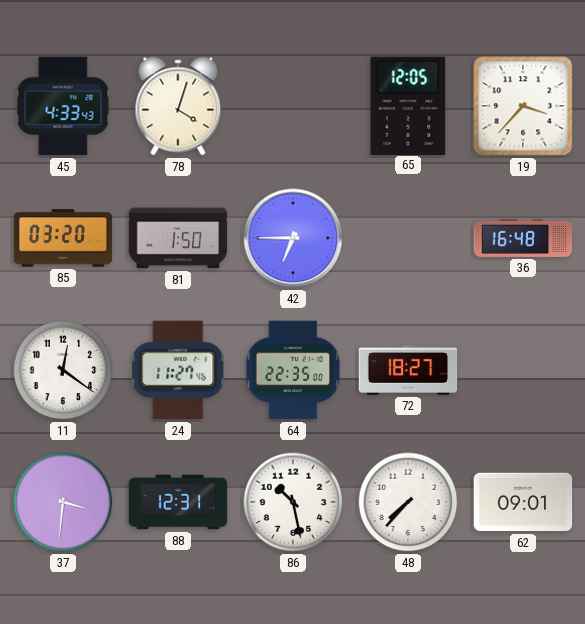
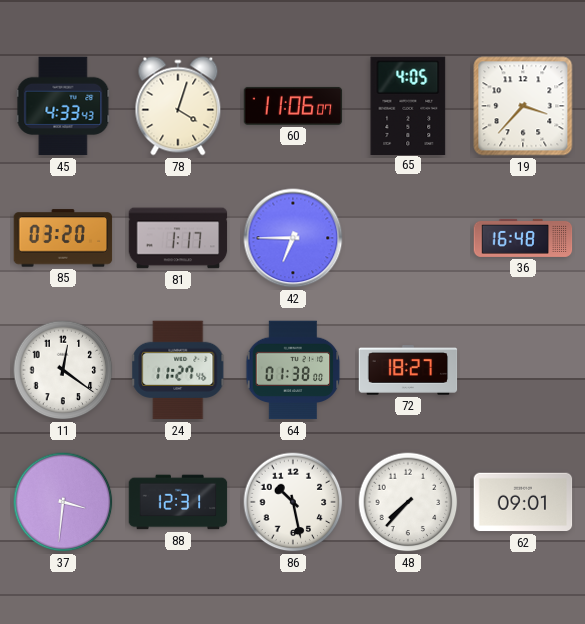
60: none -> 11:06 (293, 106)
65: 12:05 -> 4:05 (408, 105)
81: 1:50 -> 1:17 (178, 238)
64: 22:35 -> 01:38 (293, 370)
